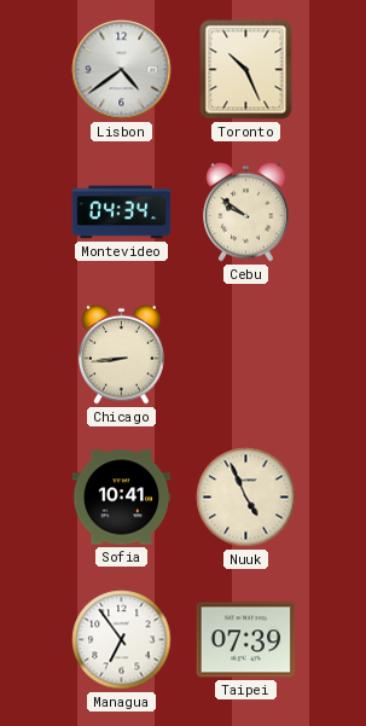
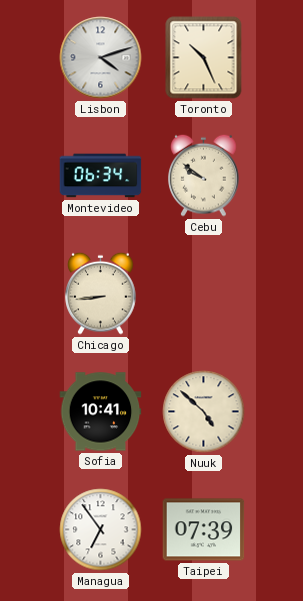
Lisbon: 4:39 -> 4:12 (101, 58)
Montevideo: 04:34 -> 06:34 (101, 176)
Nuuk: 4:56 -> 4:52 (204, 412)
